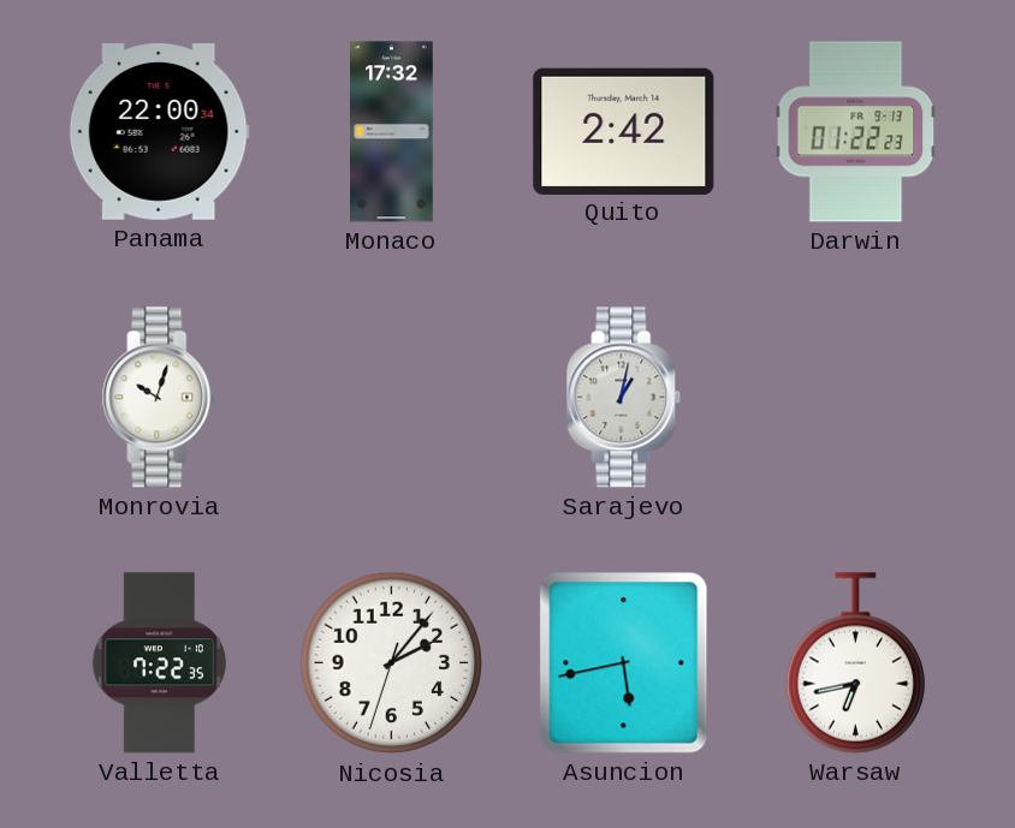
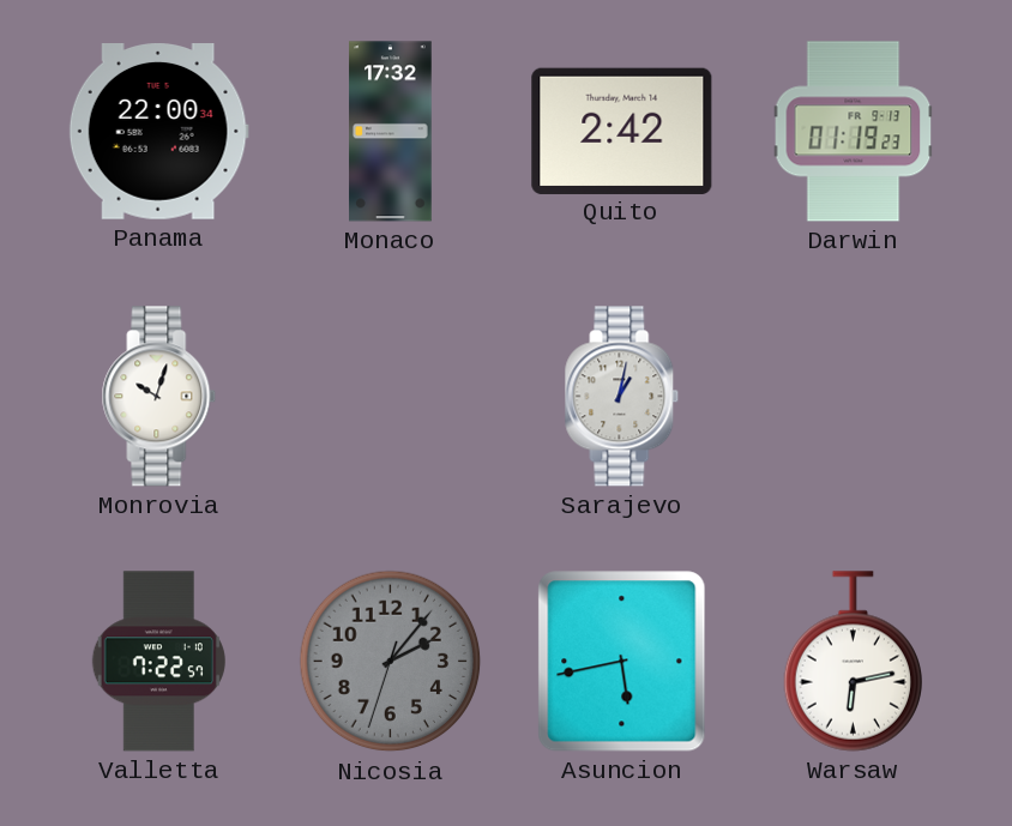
Darwin: 01:22 -> 01:19 (854, 132)
Valletta: 7:22:35 -> 7:22:57 (158, 662)
Nicosia dial: white -> grey (391, 662)
Warsaw: 6:43 -> 6:13 (853, 662)
